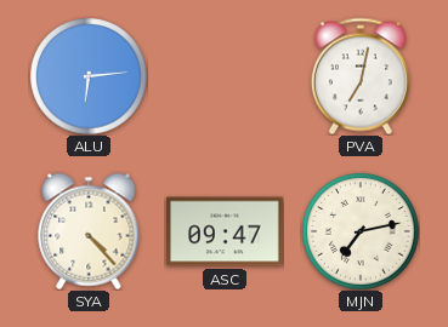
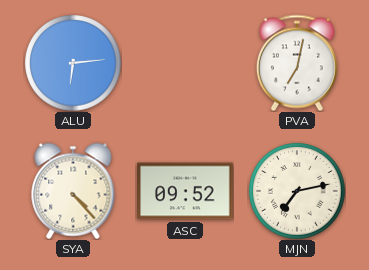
ASC: 09:47 -> 09:52 (186, 191)
